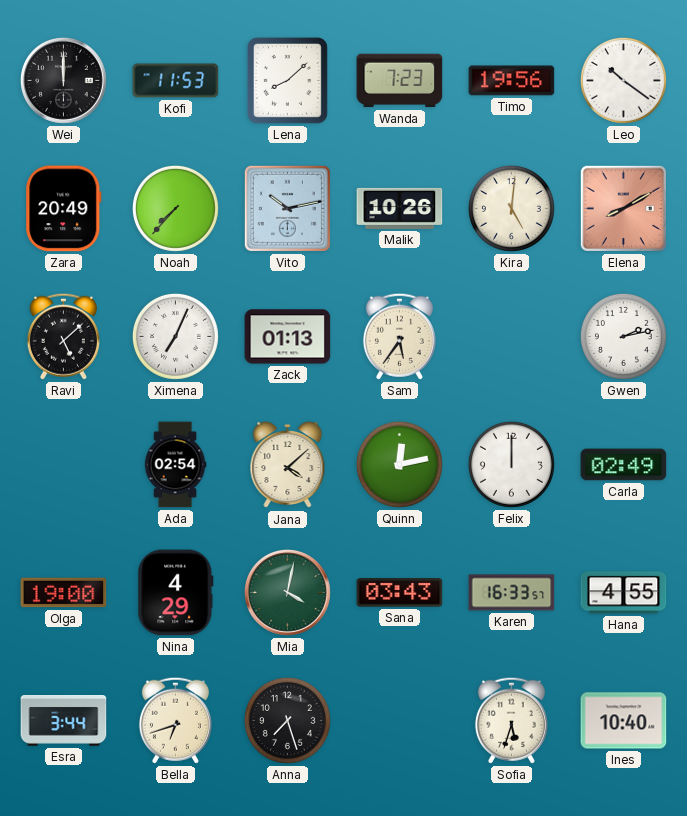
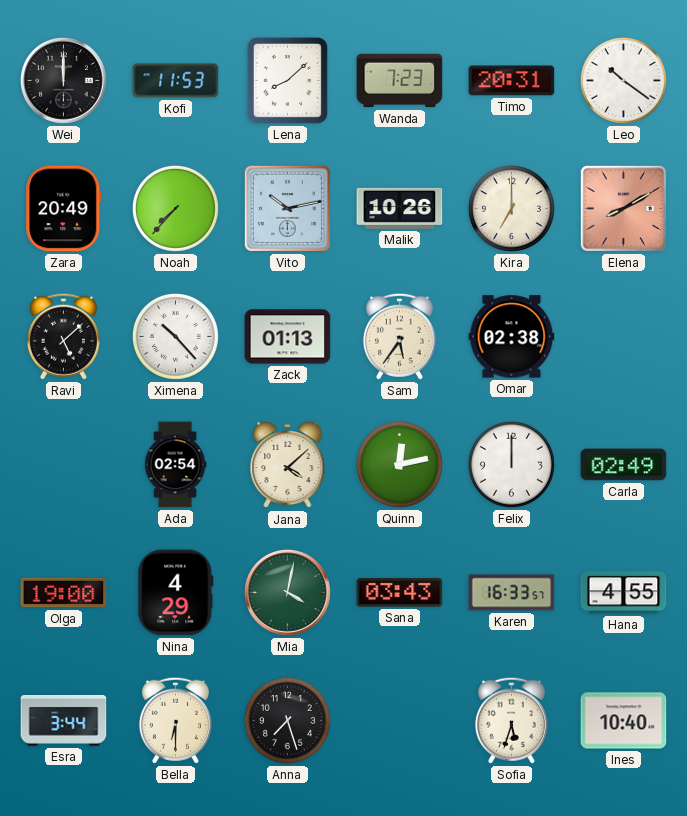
Timo: 19:56 -> 20:31 (512, 81)
Kira: 5:01 -> 7:00 (511, 208)
Ximena: 7:04 -> 10:23 (175, 336)
Omar: none -> 02:38 (512, 337)
Gwen: 2:13 -> none (623, 336)
Bella: 6:42 -> 6:30 (175, 720)
